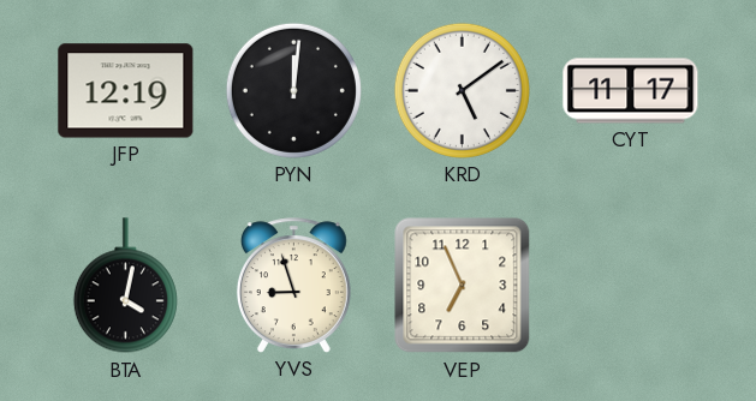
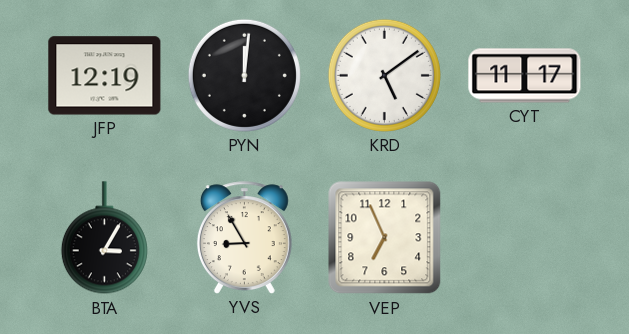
BTA: 4:02 -> 3:05 (104, 238)
YVS: 8:57 -> 8:55 (244, 238)
